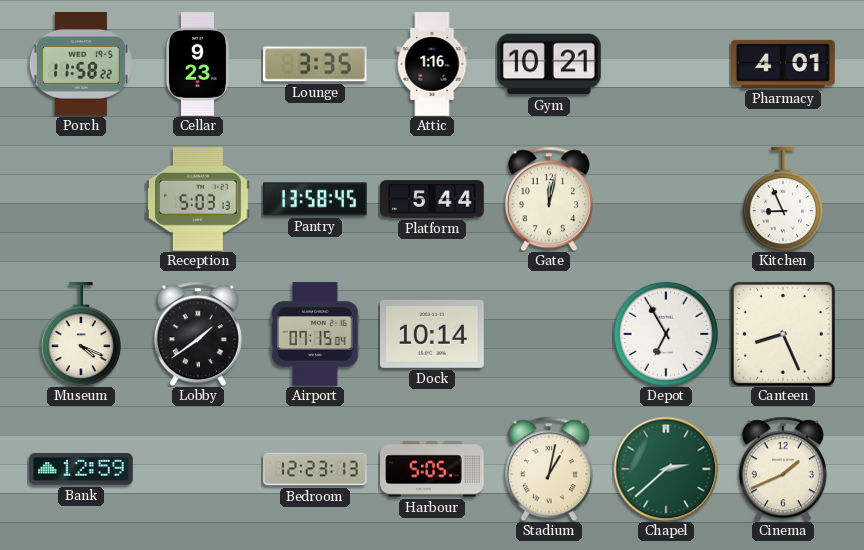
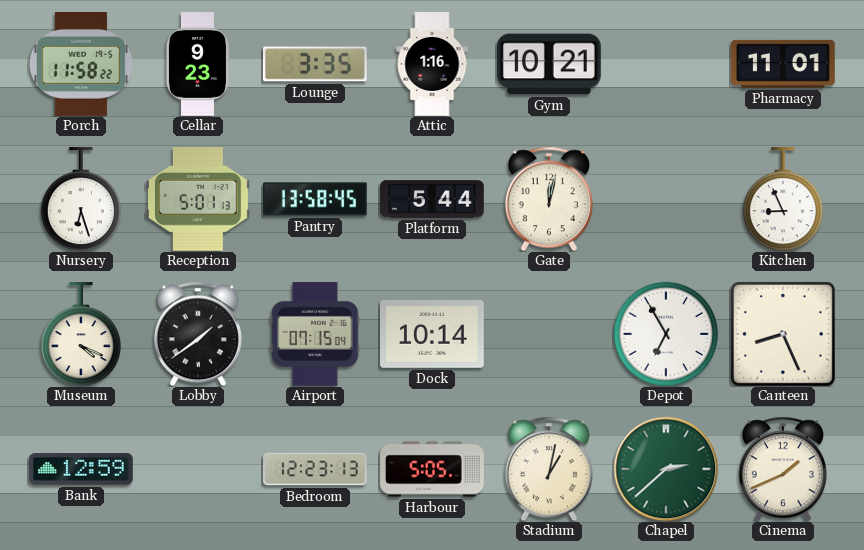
Pharmacy: 4:01 -> 11:01 (784, 64)
Nursery: none -> 6:27 (81, 199)
Reception: 5:03 -> 5:01 (199, 200)
